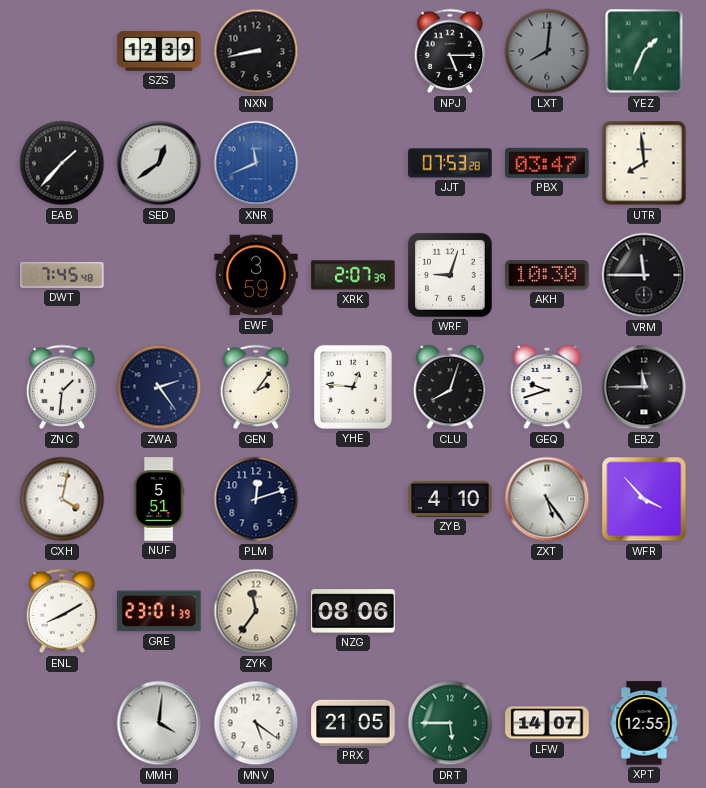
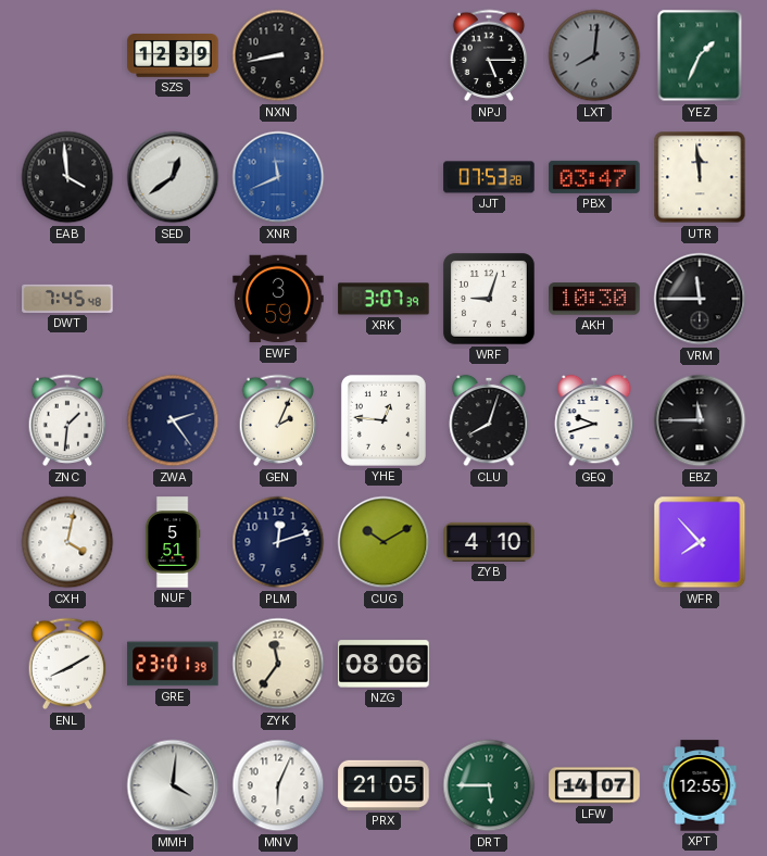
EAB: 1:37 -> 3:59 (67, 177)
UTR: 7:59 -> 11:59 (700, 177)
XRK: 2:07 -> 3:07 (383, 299)
GEN: 2:06 -> 2:04 (278, 420)
CUG: none -> 10:10 (383, 542)
ZXT: 5:24 -> none (547, 499)
WFR: 3:53 -> 7:53 (700, 542)
MNV: 5:21 -> 6:04 (278, 785)
